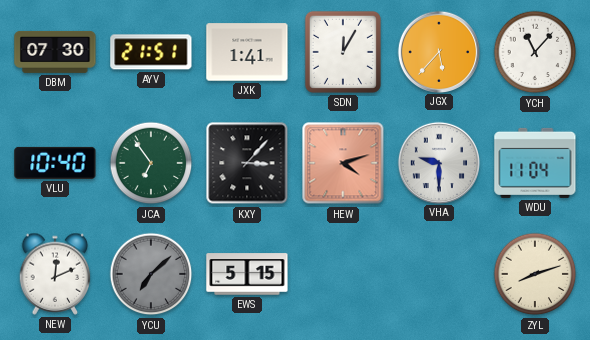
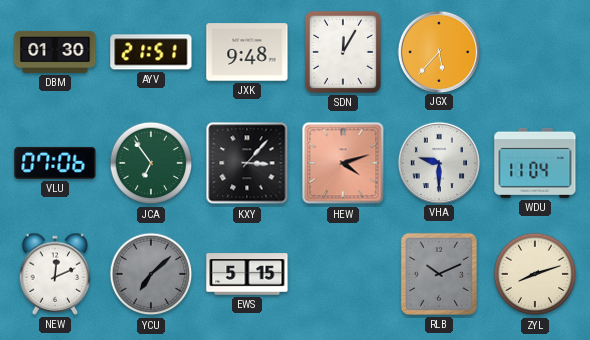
DBM: 07:30 -> 01:30 (55, 52)
JXK: 1:41 -> 9:48 (247, 52)
YCH: 11:07 -> none (535, 52)
VLU: 10:40 -> 07:06 (55, 163)
RLB: none -> 10:11 (439, 274)
